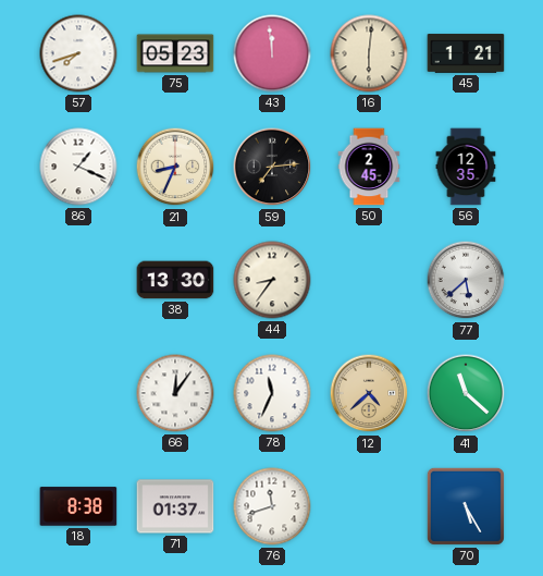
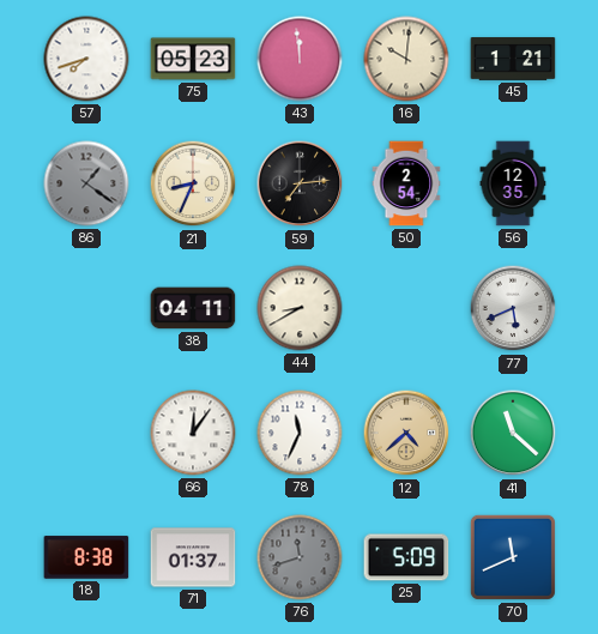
16: 6:01 -> 10:01 (406, 59)
86: 1:19 -> 1:21 (86, 183)
86 dial: white -> grey (86, 183)
50: 2:45 -> 2:54 (406, 183)
38: 13:30 -> 04:11 (193, 308)
44: 8:36 -> 8:40 (300, 308)
77: 5:38 -> 5:41 (513, 308)
76 dial: white -> grey (300, 557)
25: none -> 5:09 (406, 557)
70: 5:25 -> 11:41 (513, 557)
